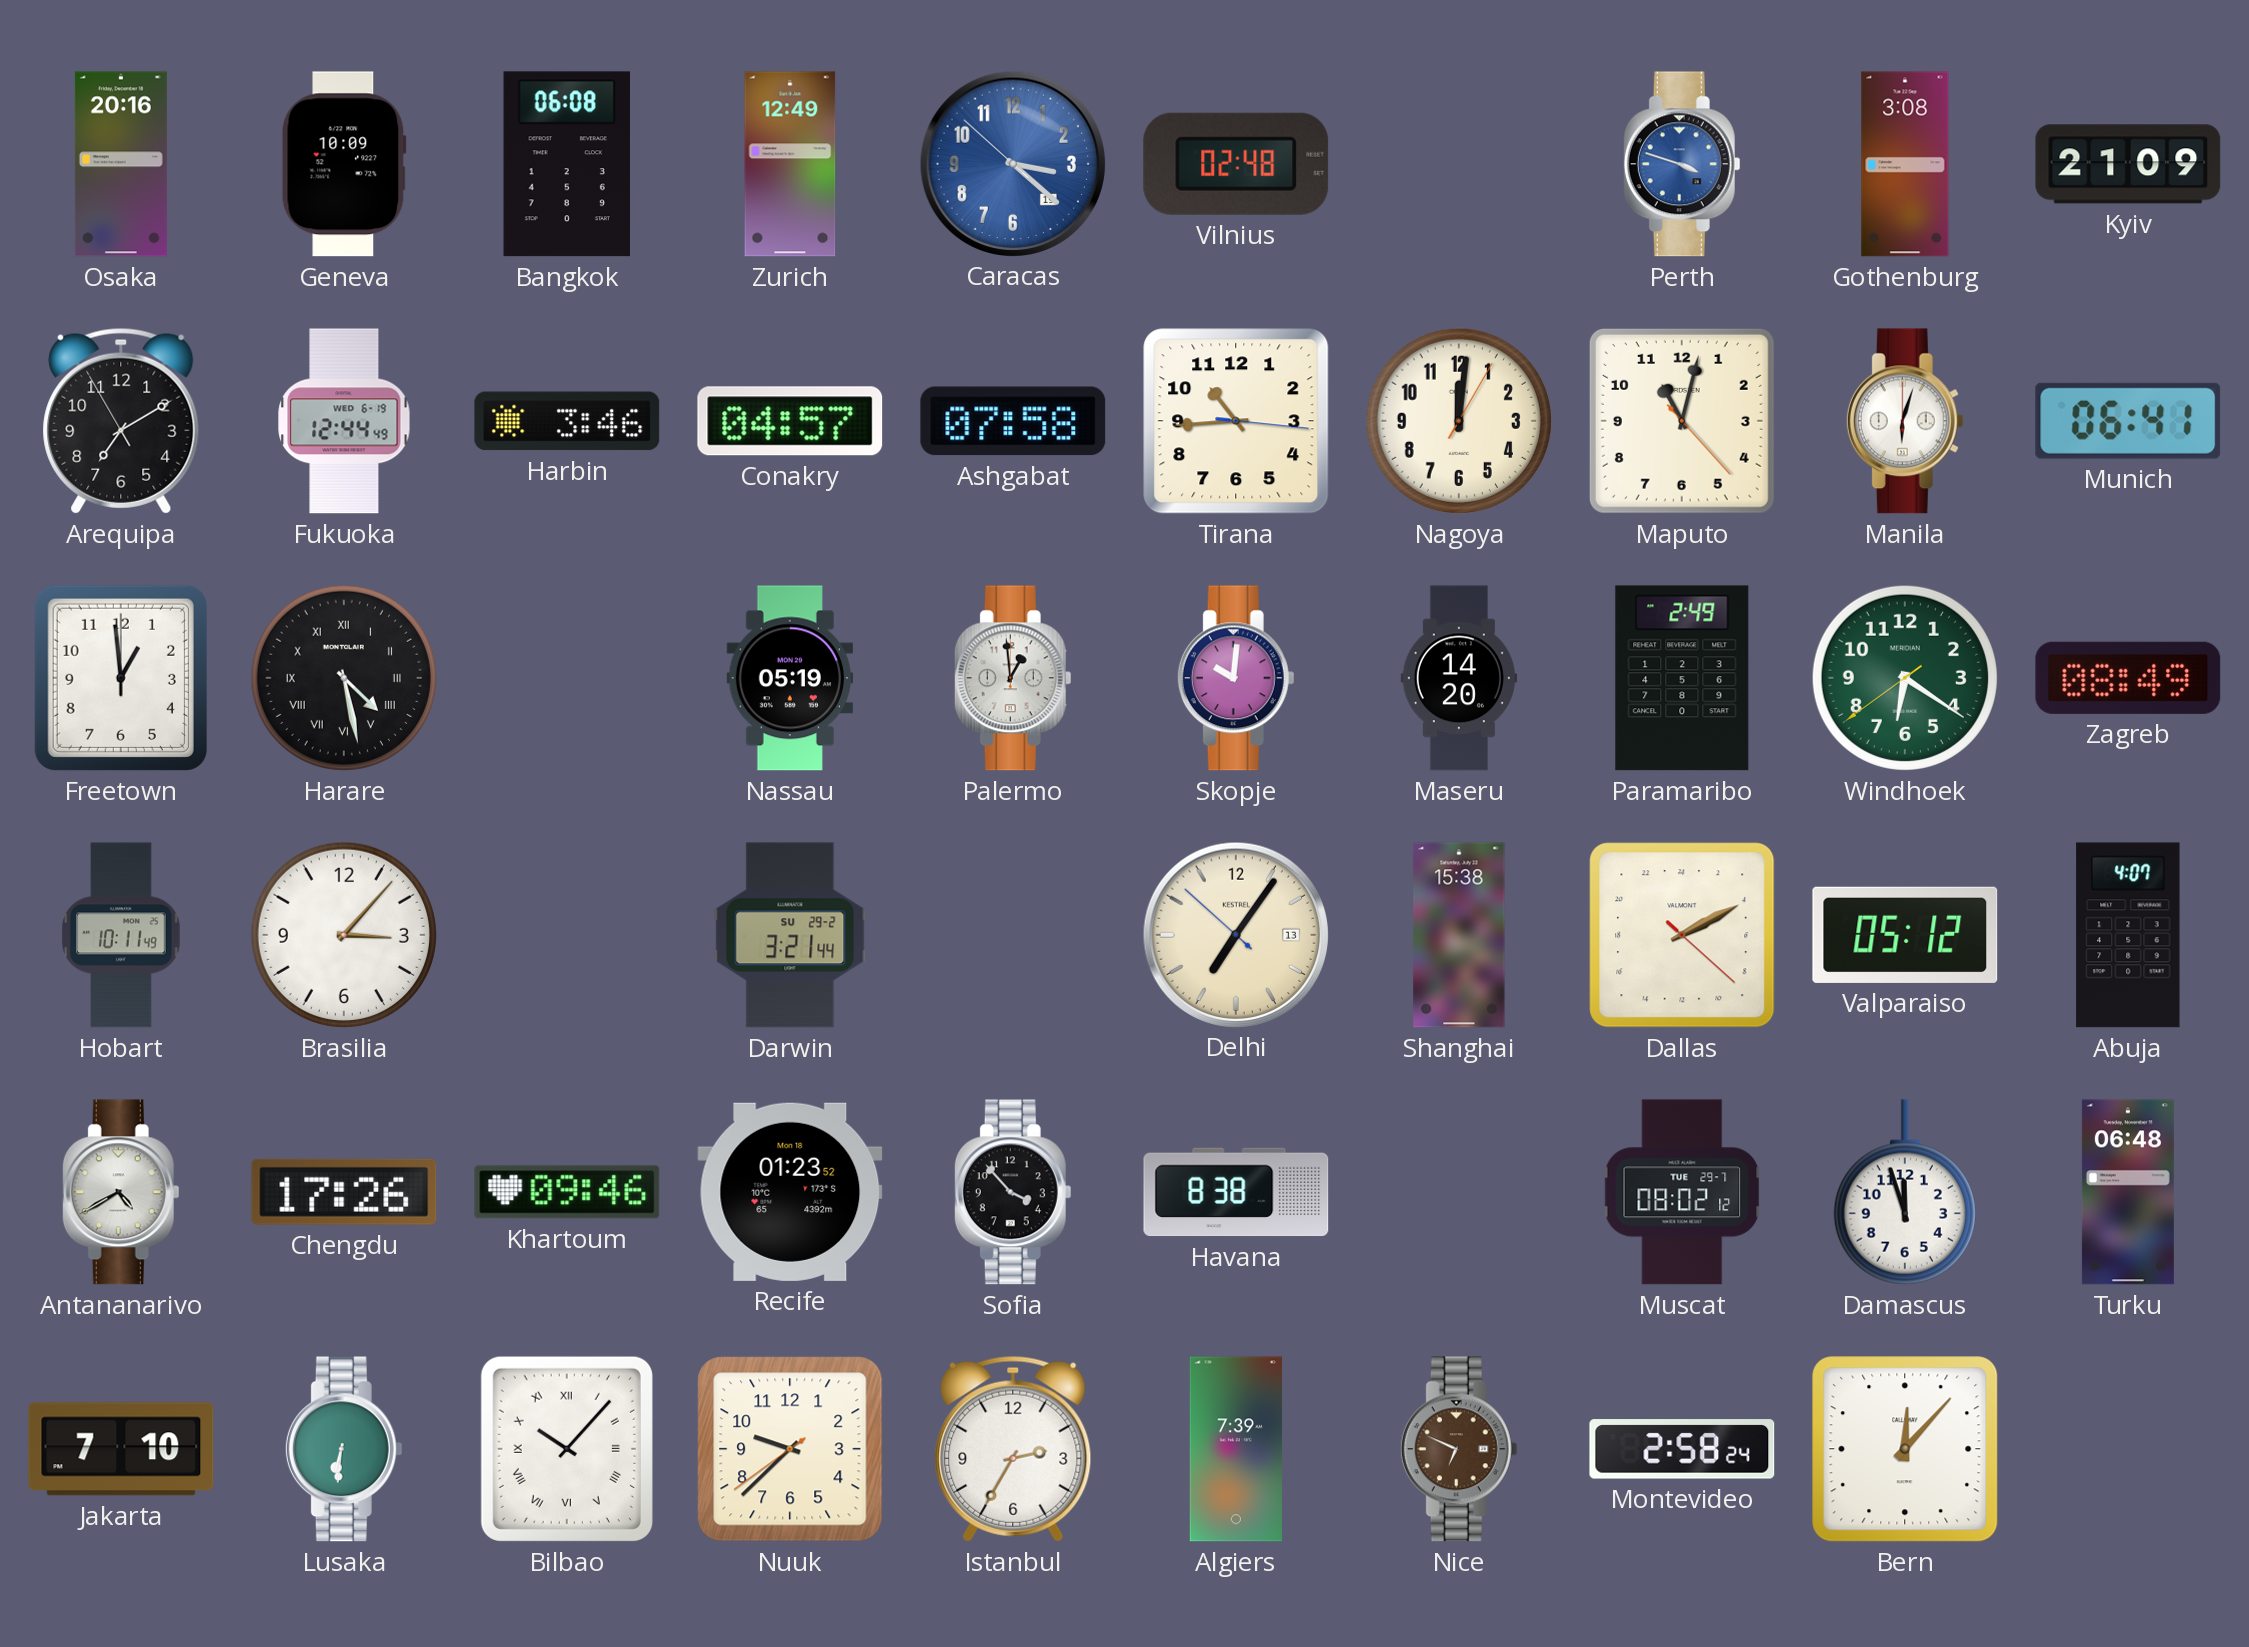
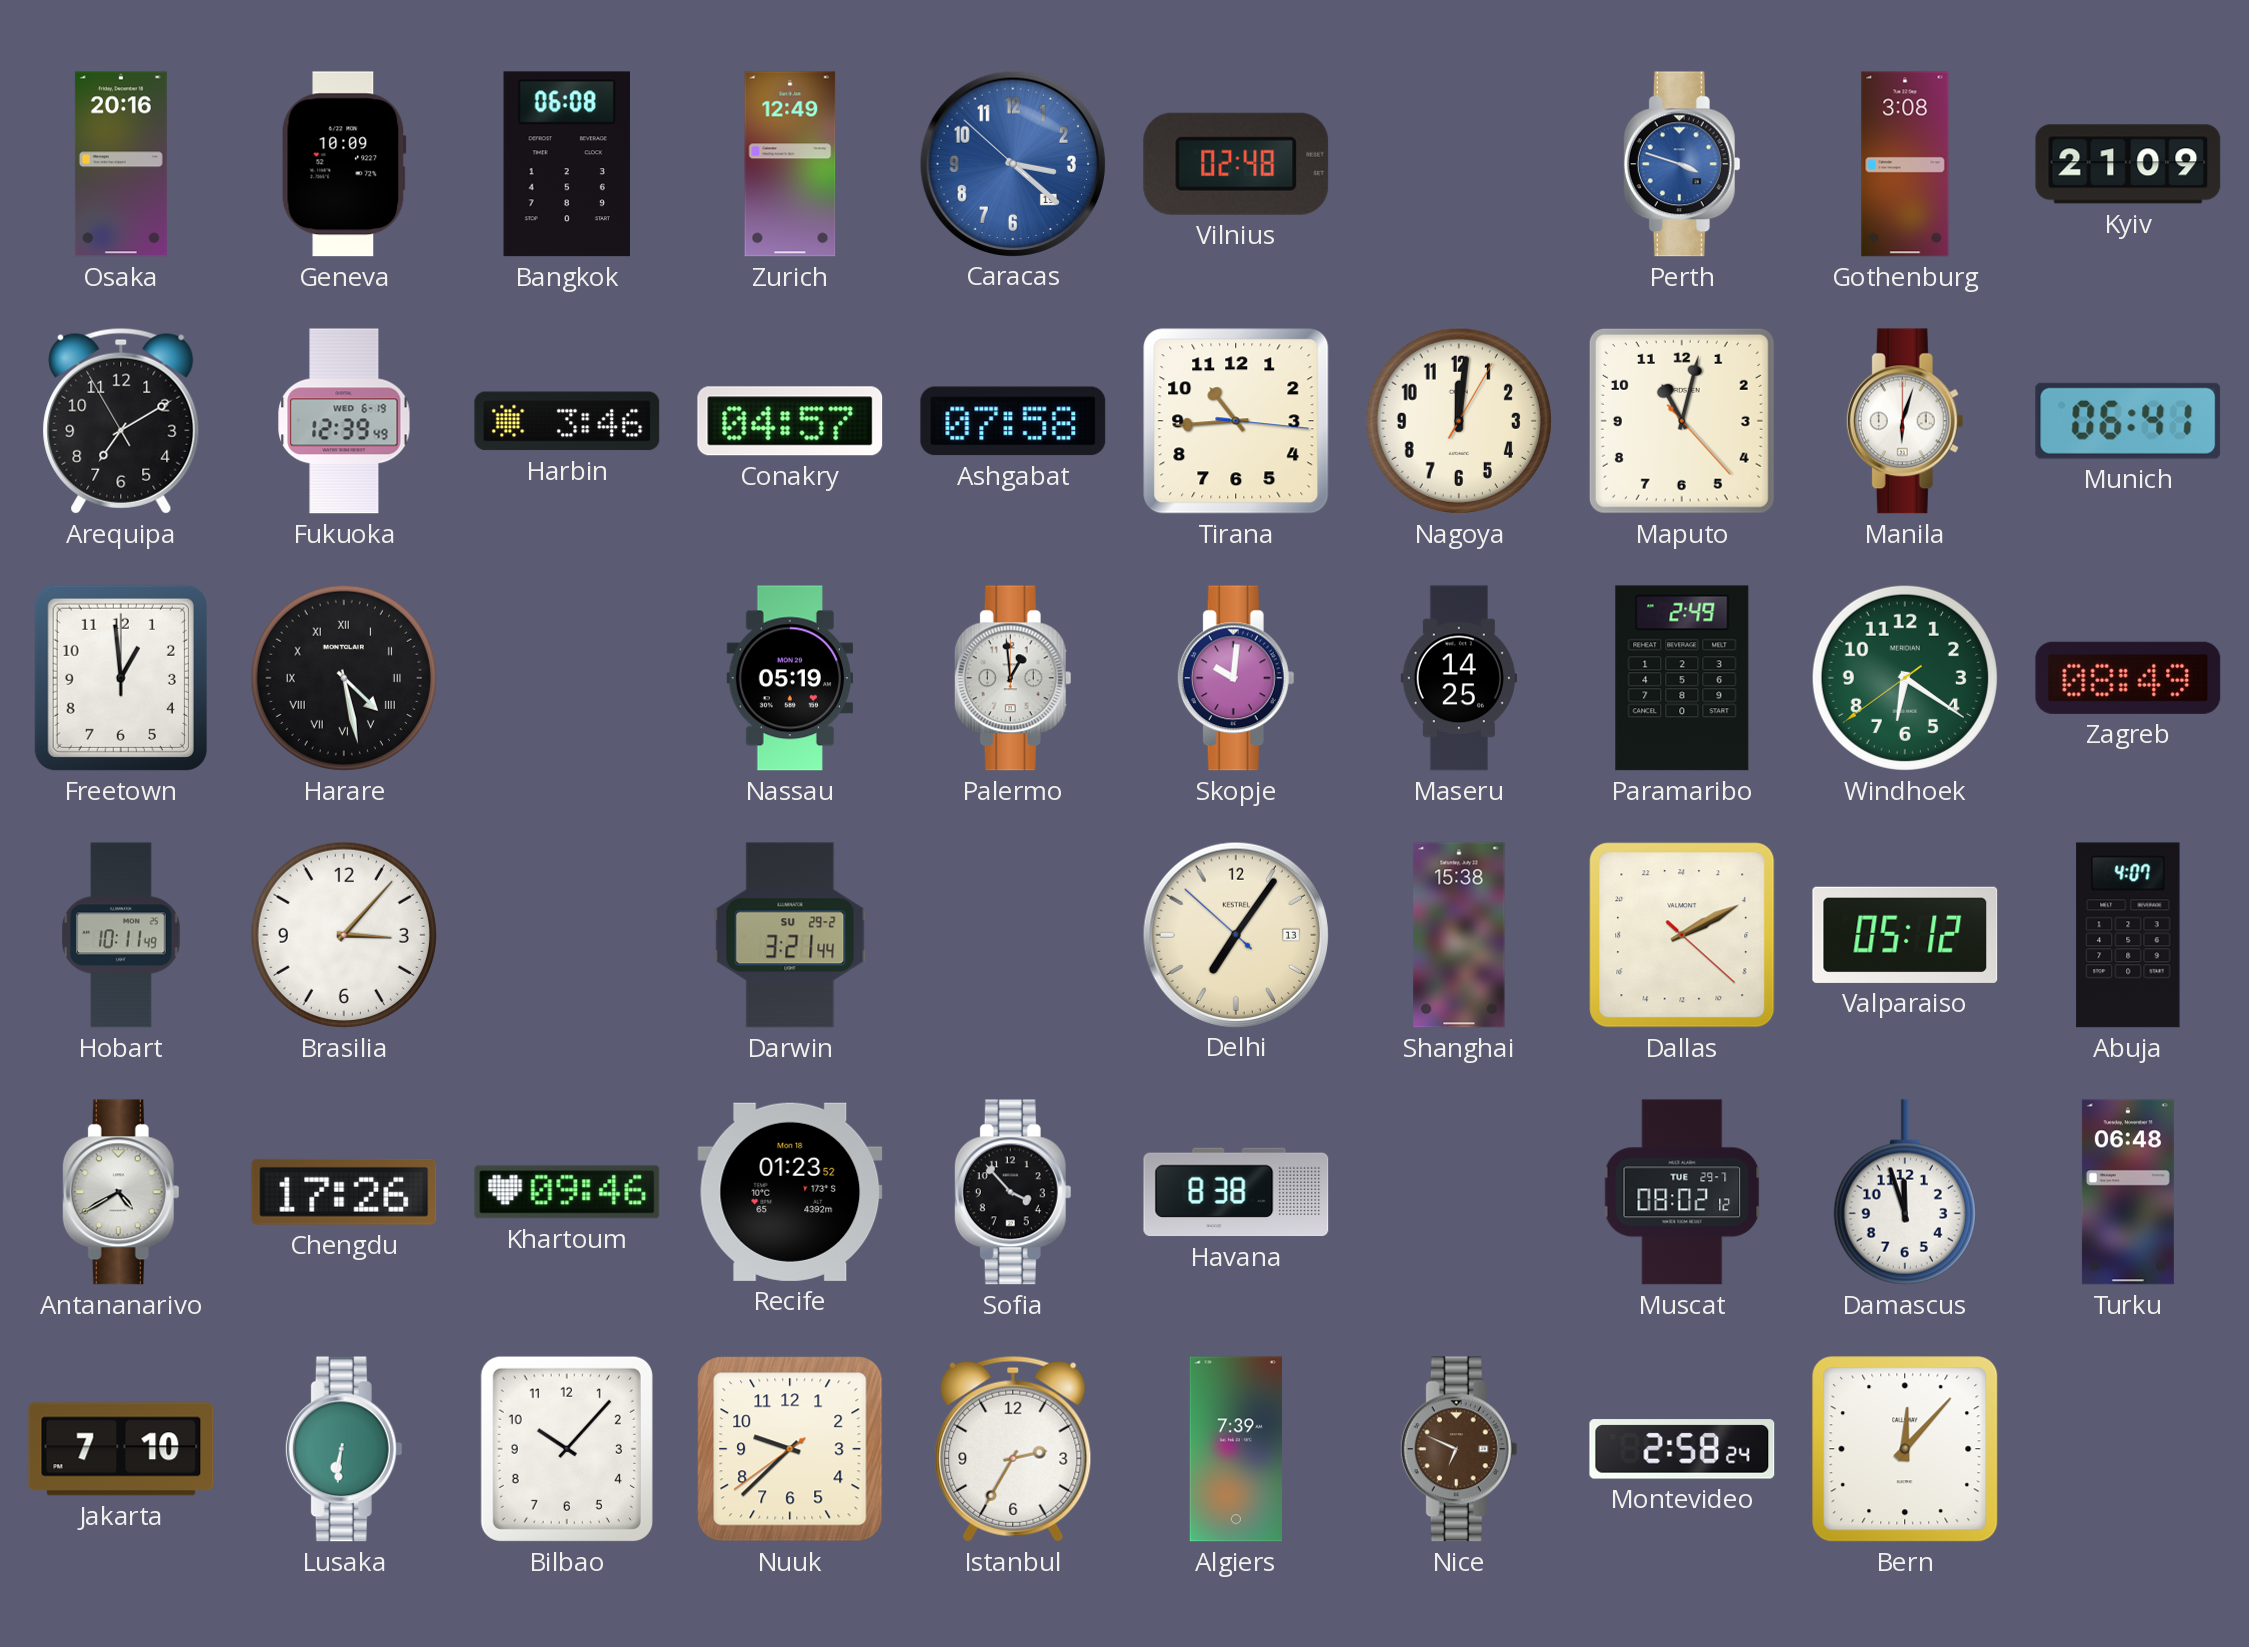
Fukuoka: 12:44 -> 12:39 (344, 421)
Maseru: 14:20 -> 14:25 (1459, 678)
Bilbao numerals: Roman -> Arabic (567, 1449)
